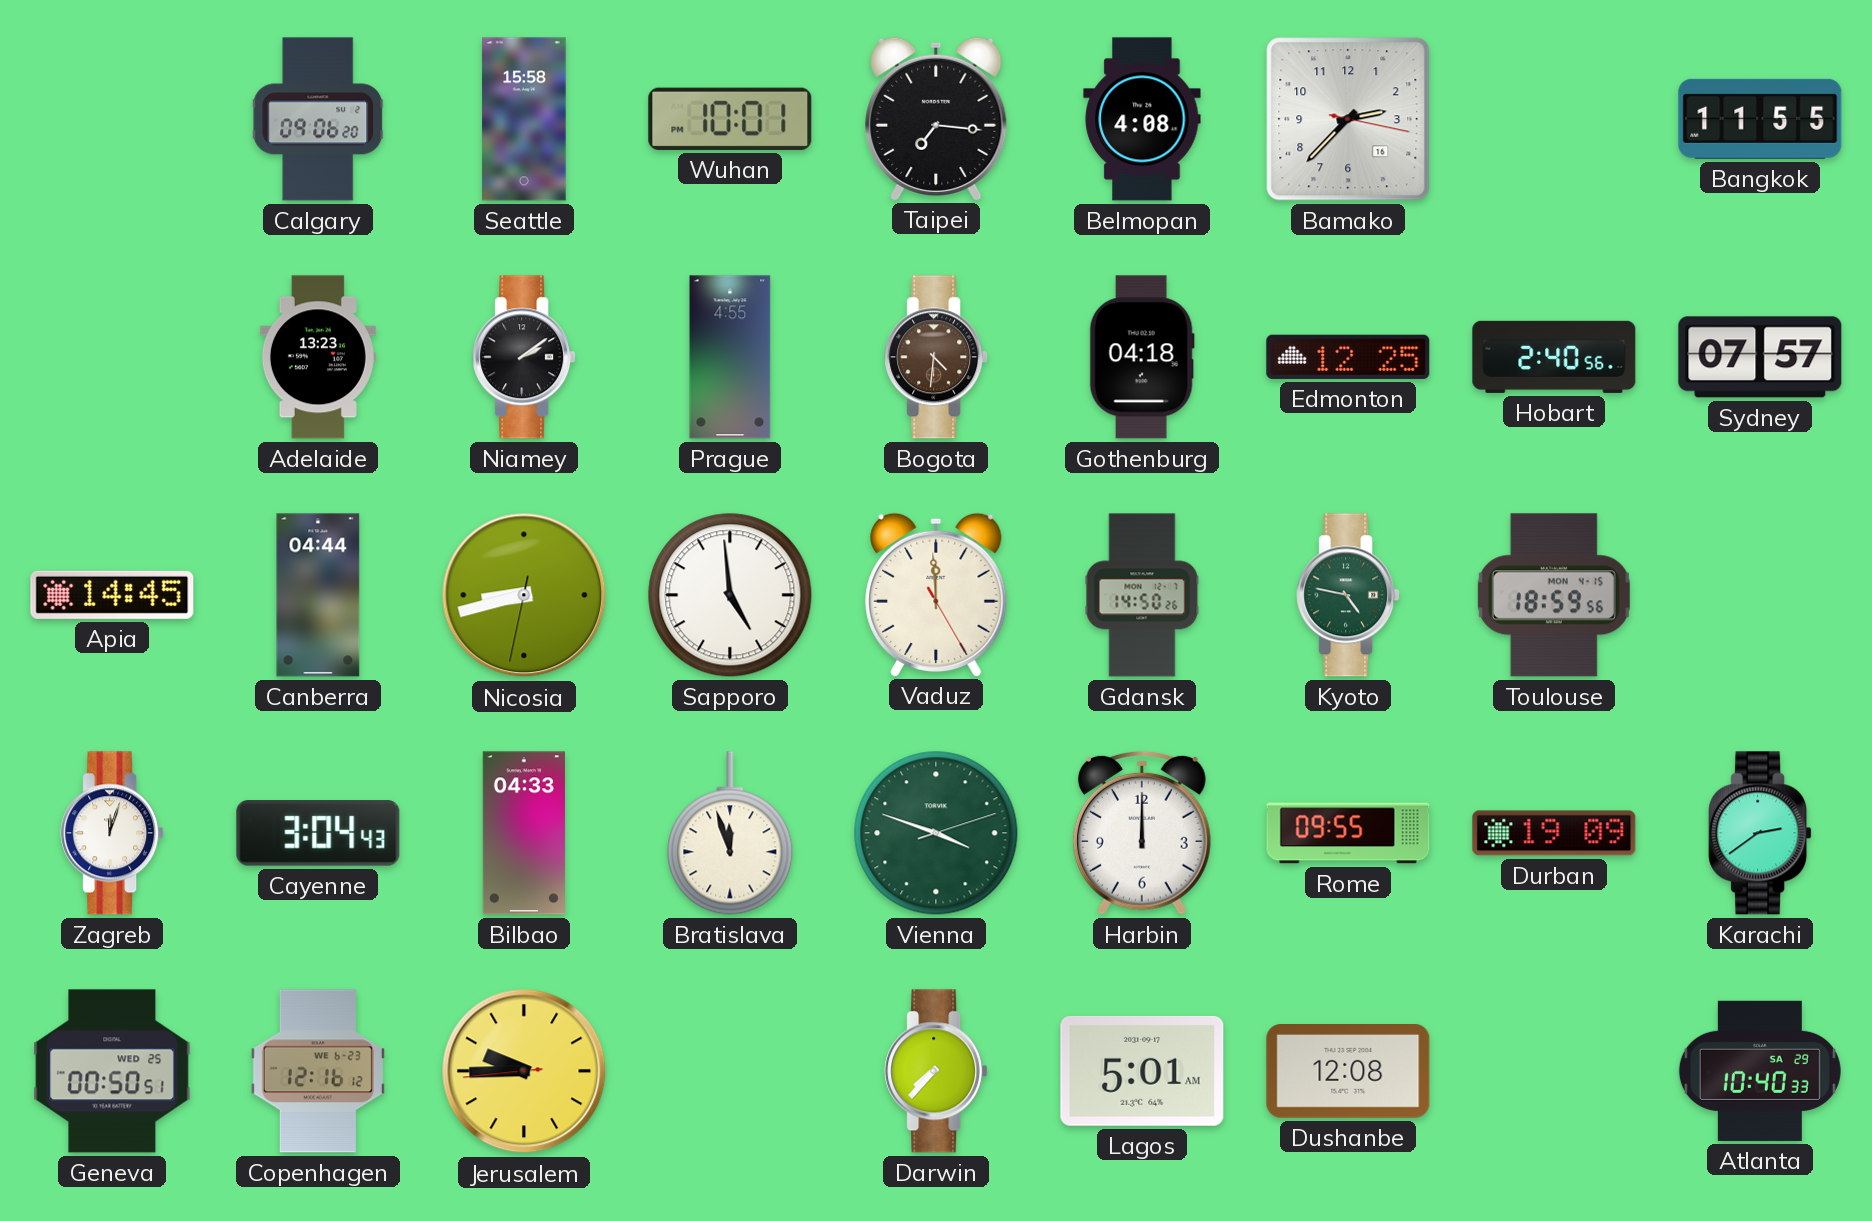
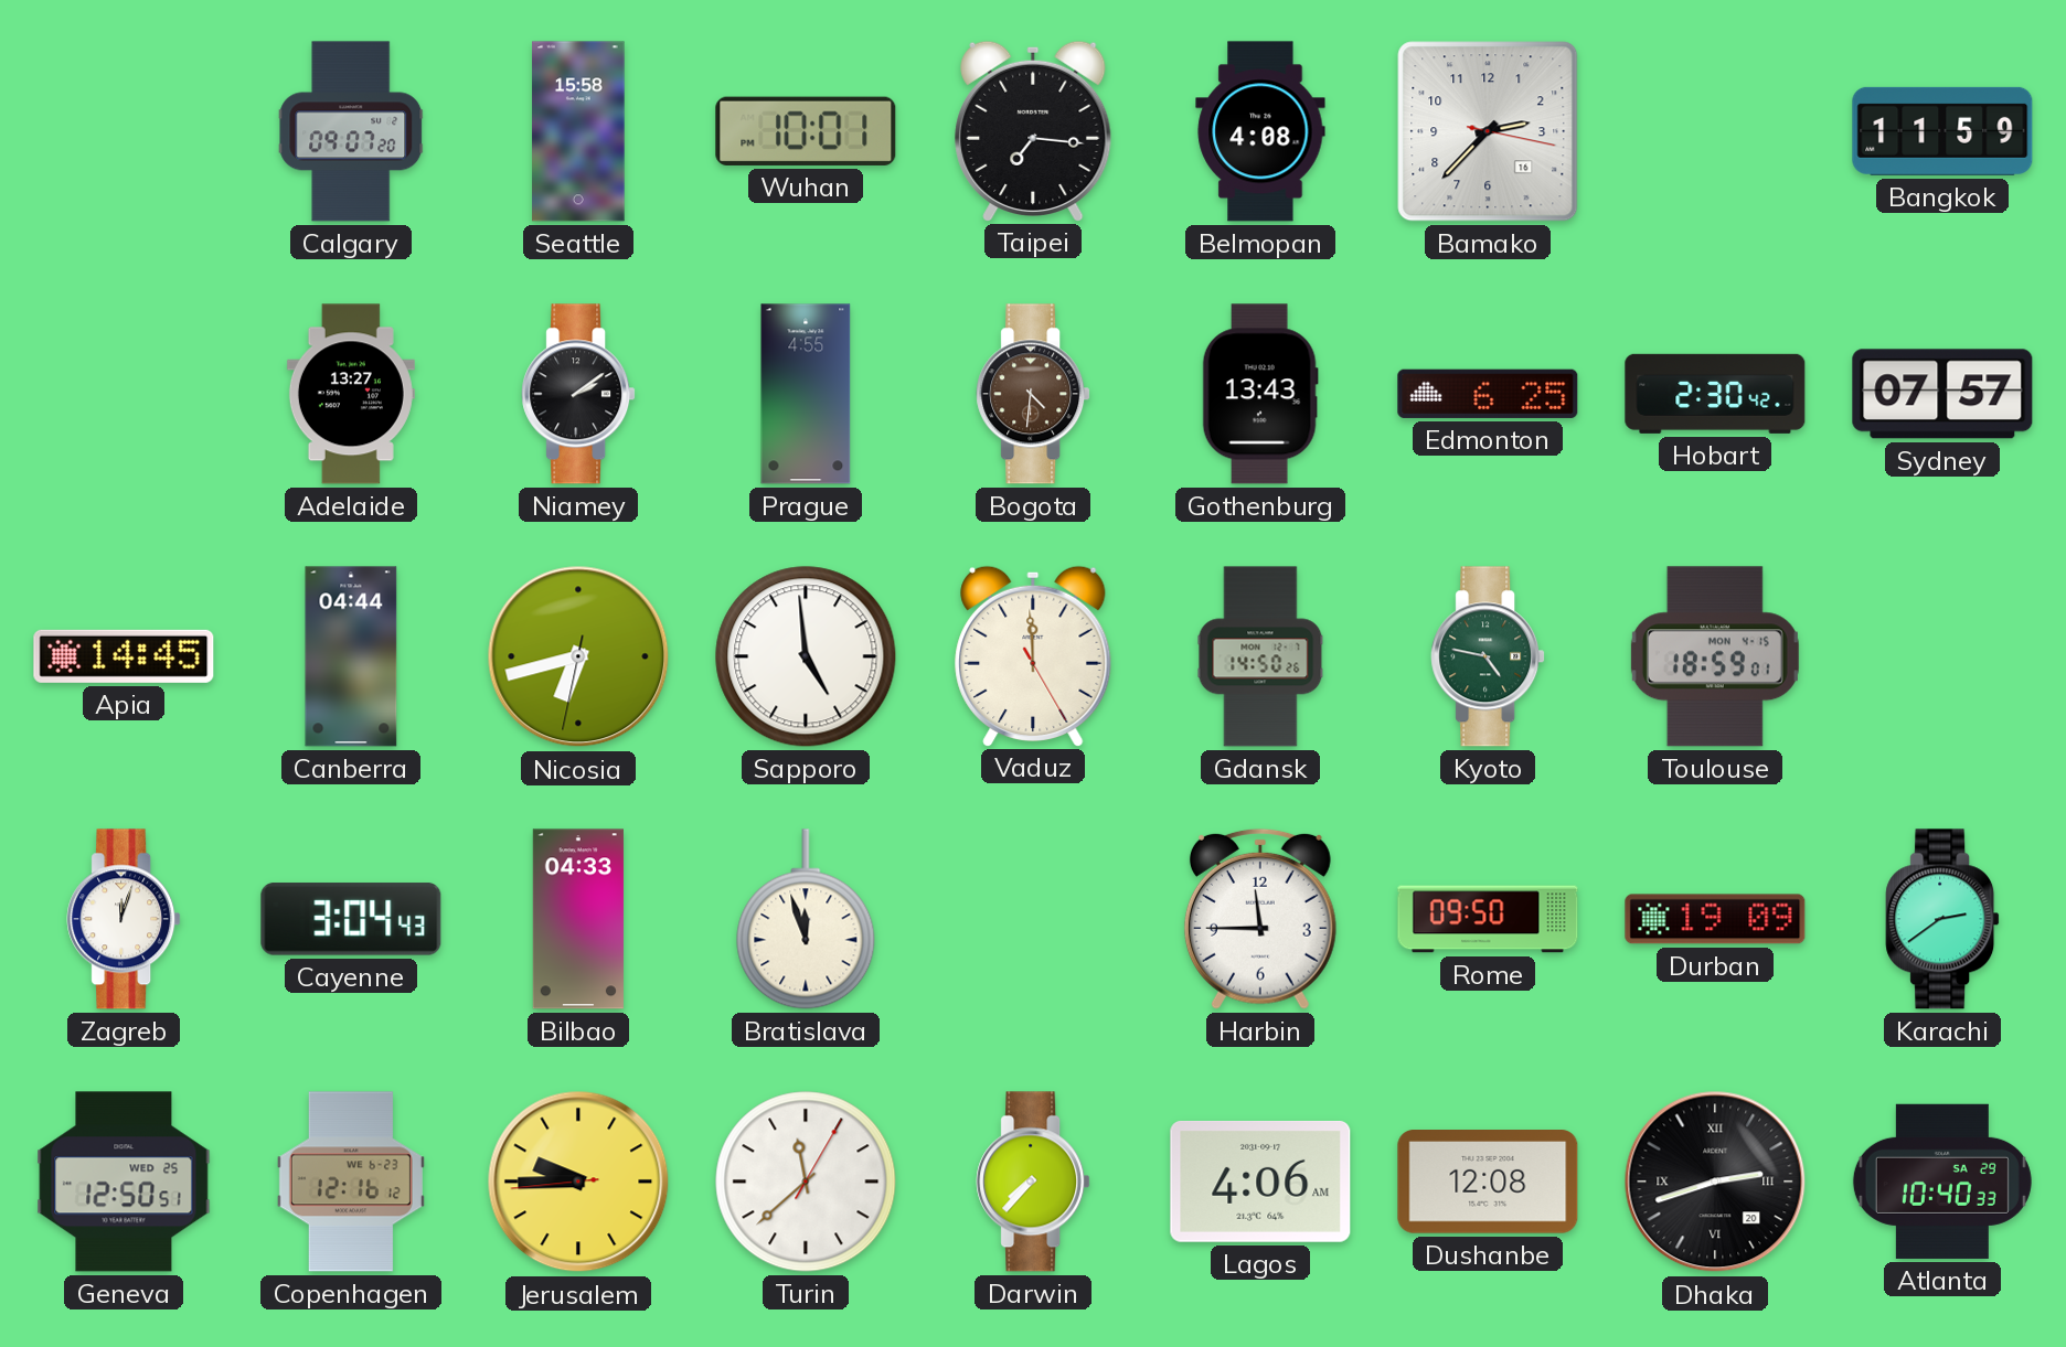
Calgary: 09:06 -> 09:07 (351, 131)
Bangkok: 11:55 -> 11:59 (1942, 131)
Adelaide: 13:23 -> 13:27 (351, 394)
Gothenburg: 04:18 -> 13:43 (1260, 394)
Edmonton: 12:25 -> 6:25 (1488, 394)
Hobart: 2:40 -> 2:30 (1715, 394)
Nicosia: 8:42 -> 6:42 (578, 656)
Toulouse: 18:59:56 -> 18:59:01 (1715, 656)
Vienna: 3:48 -> none (936, 833)
Harbin: 12:00 -> 11:45 (1260, 919)
Rome: 09:55 -> 09:50 (1488, 919)
Geneva: 00:50 -> 12:50 (124, 1182)
Turin: none -> 11:38 (806, 1182)
Lagos: 5:01 -> 4:06 (1260, 1182)
Dhaka: none -> 2:42 (1715, 1182)
